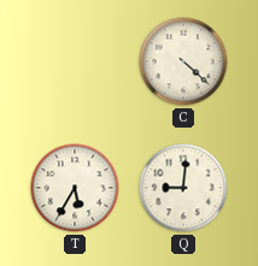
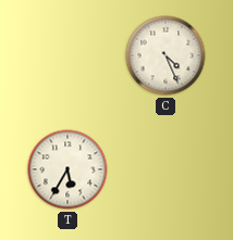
C: 4:22 -> 4:26 (165, 55)
Q: 9:01 -> none (183, 188)
